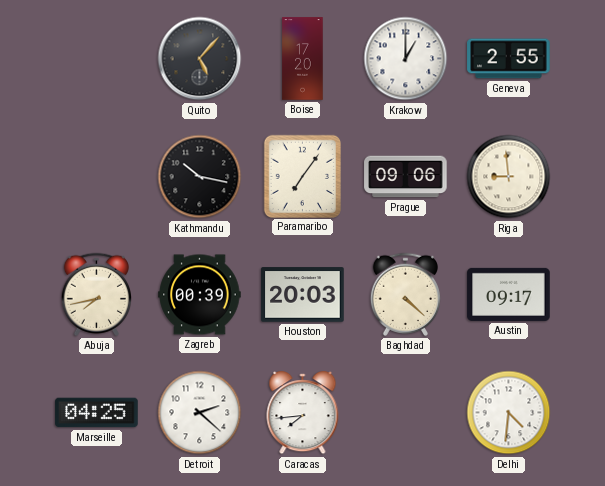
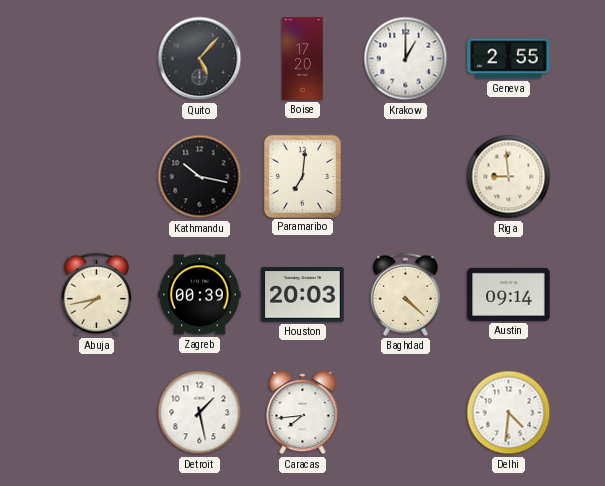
Paramaribo: 7:06 -> 7:01 (302, 176)
Prague: 09:06 -> none (406, 177)
Austin: 09:17 -> 09:14 (509, 294)
Marseille: 04:25 -> none (97, 413)
Detroit: 2:22 -> 1:28 (200, 413)
